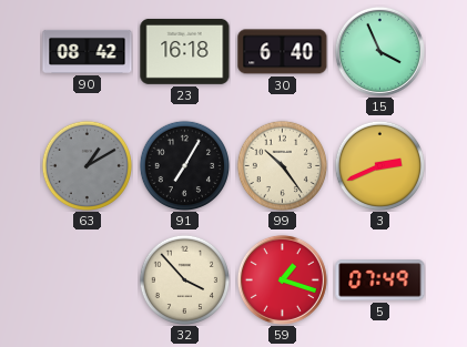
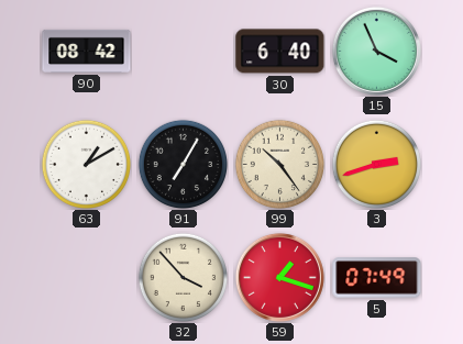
23: 16:18 -> none (185, 51)
63 dial: grey -> white (86, 164)
3: 2:41 -> 2:42 (376, 164)
